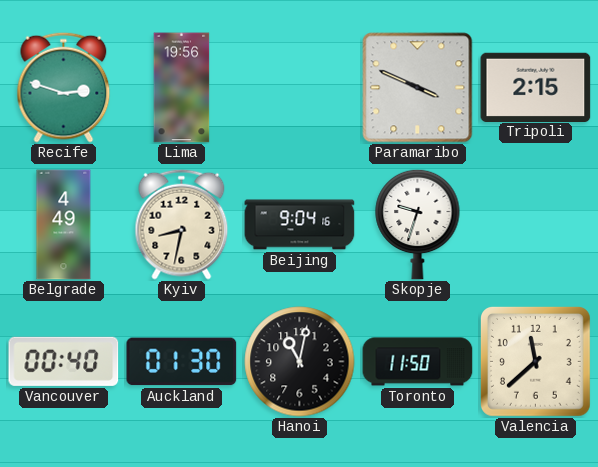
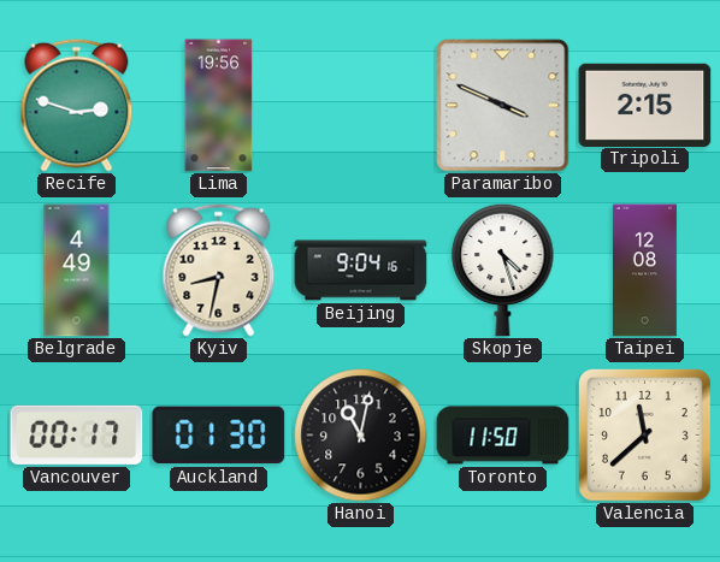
Skopje: 9:33 -> 4:27 (503, 270)
Taipei: none -> 12:08 (644, 271)
Vancouver: 00:40 -> 00:17 (77, 434)
